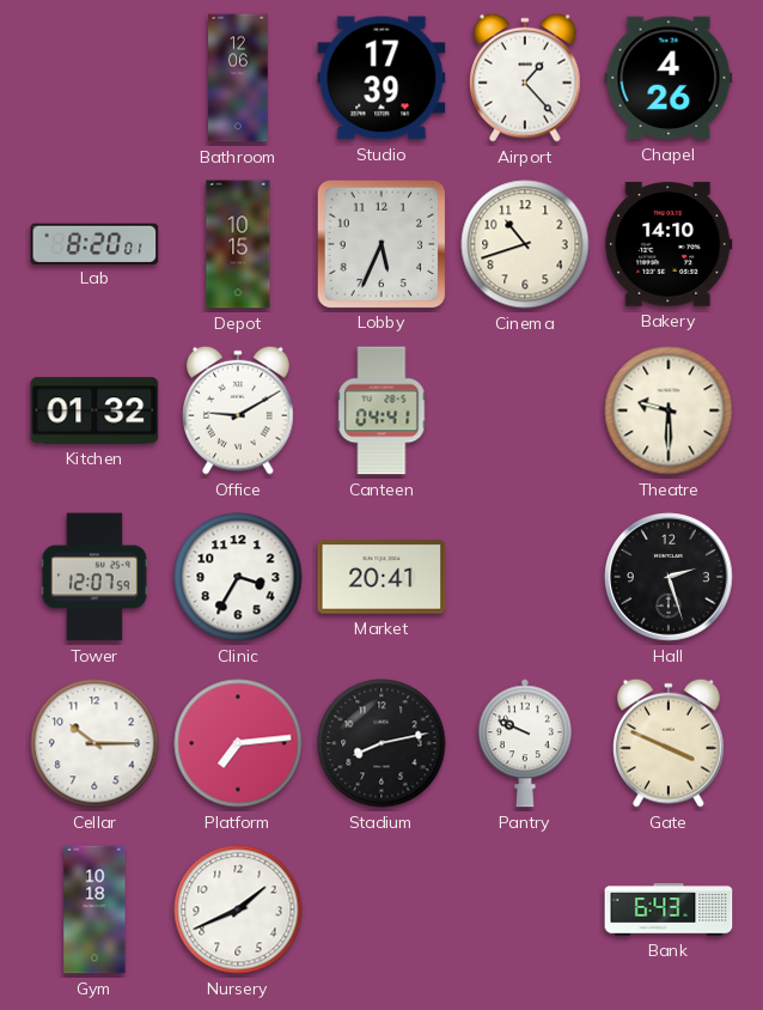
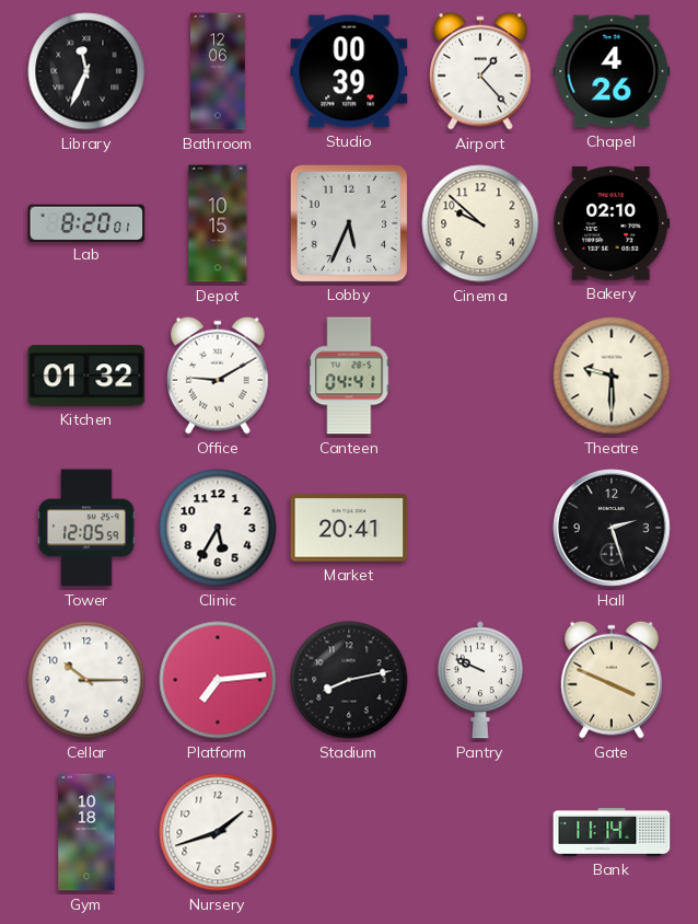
Library: none -> 11:34 (86, 71)
Studio: 17:39 -> 00:39 (349, 71)
Cinema: 10:42 -> 9:52 (480, 223)
Bakery: 14:10 -> 02:10 (612, 223)
Tower: 12:07 -> 12:05 (86, 528)
Clinic: 3:35 -> 5:35 (218, 528)
Nursery: 1:41 -> 1:42 (218, 832)
Bank: 6:43 -> 11:14 (612, 832)
